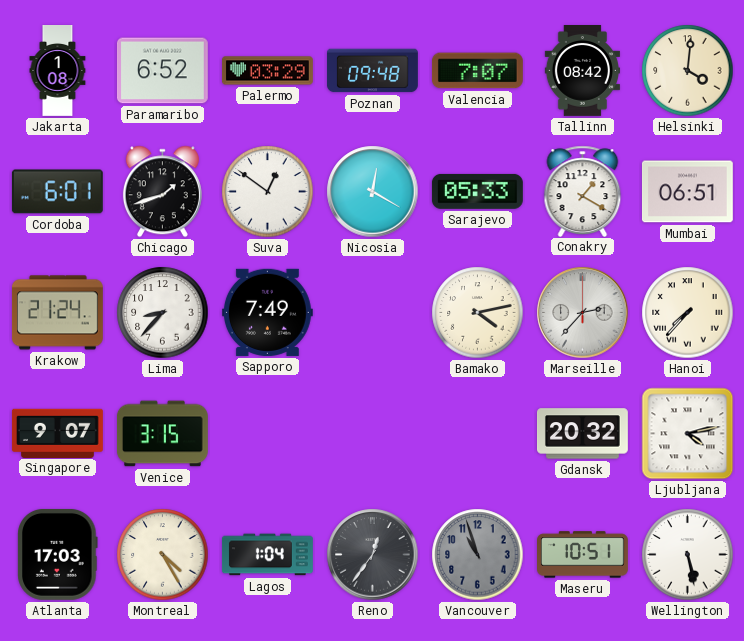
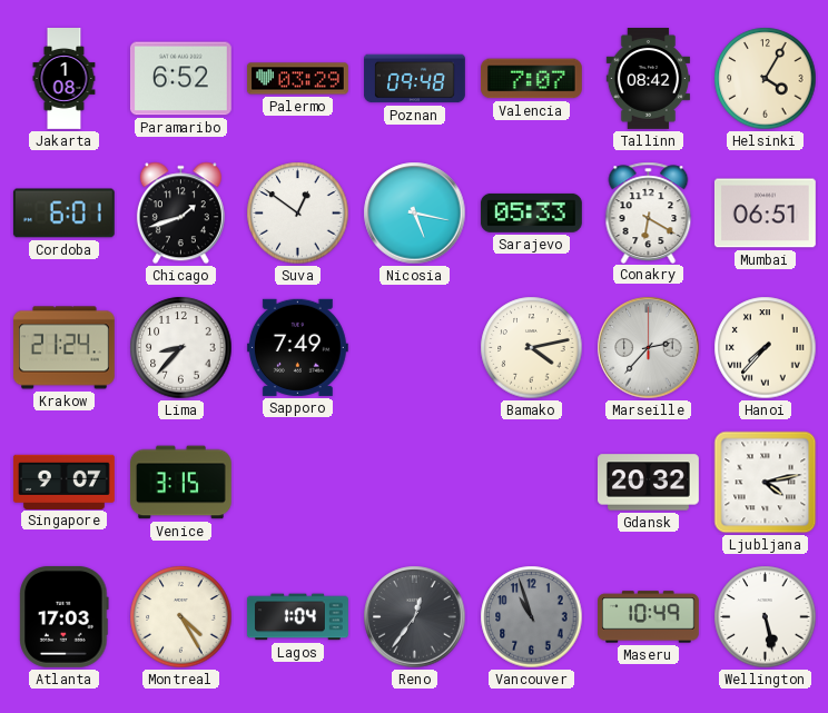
Helsinki: 4:01 -> 4:05 (766, 79)
Nicosia: 12:20 -> 5:17 (415, 214)
Conakry: 1:20 -> 6:20 (649, 212)
Maseru: 10:51 -> 10:49 (649, 617)
